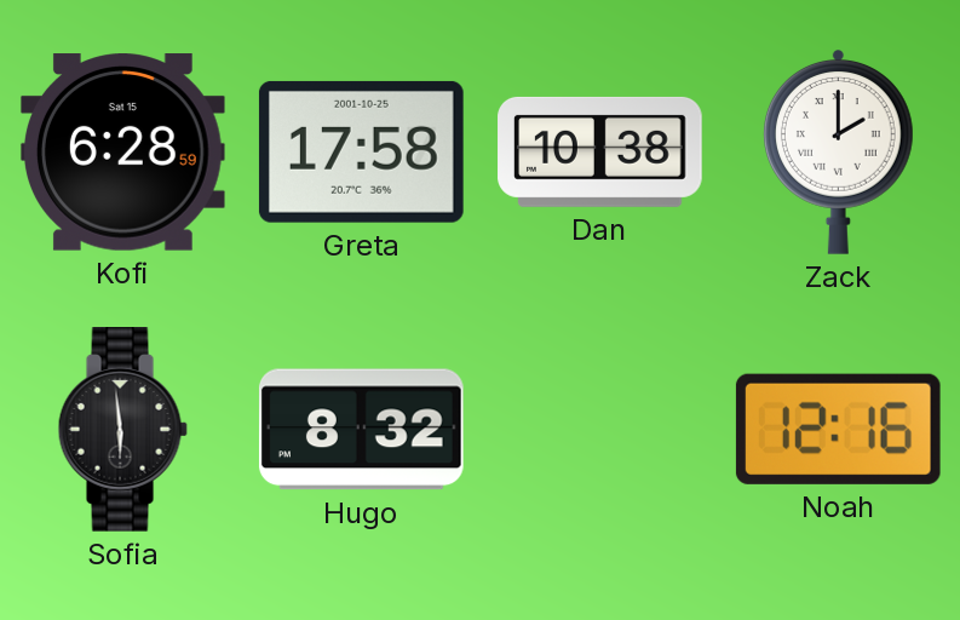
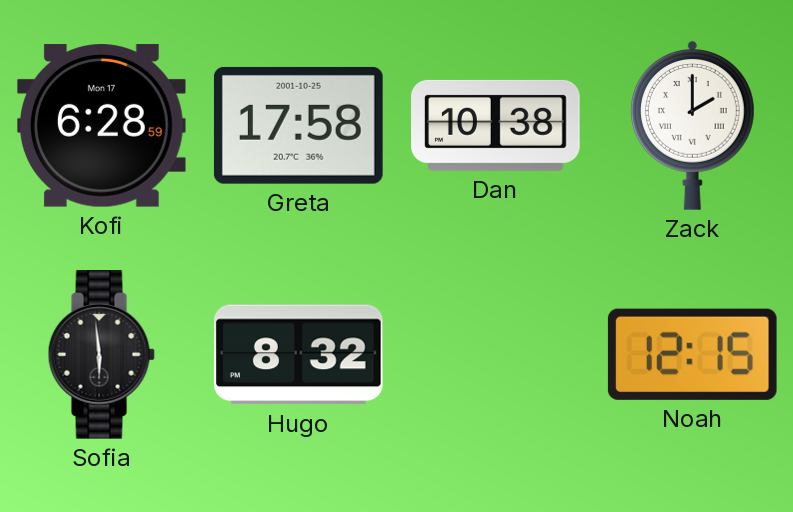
Kofi date: Sat 15 -> Mon 17 (101, 126)
Noah: 12:16 -> 12:15 (692, 354)
